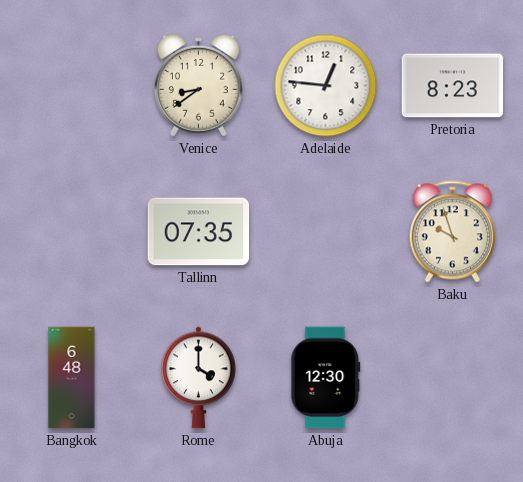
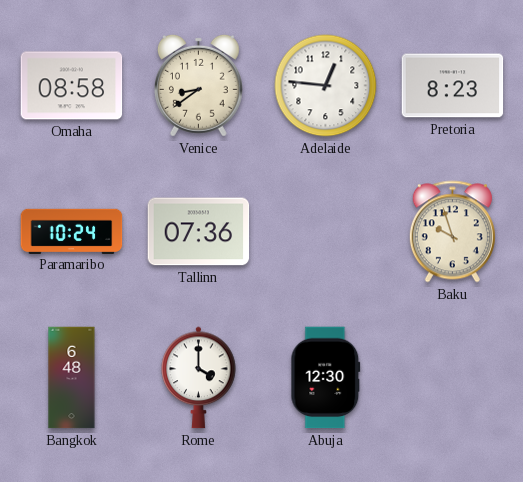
Omaha: none -> 08:58 (72, 86)
Paramaribo: none -> 10:24 (72, 231)
Tallinn: 07:35 -> 07:36 (199, 232)
